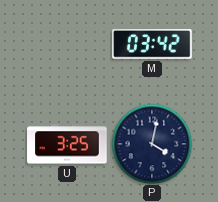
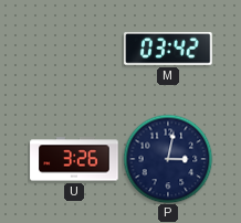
U: 3:25 -> 3:26 (74, 159)
P: 4:02 -> 3:02 (168, 159)
